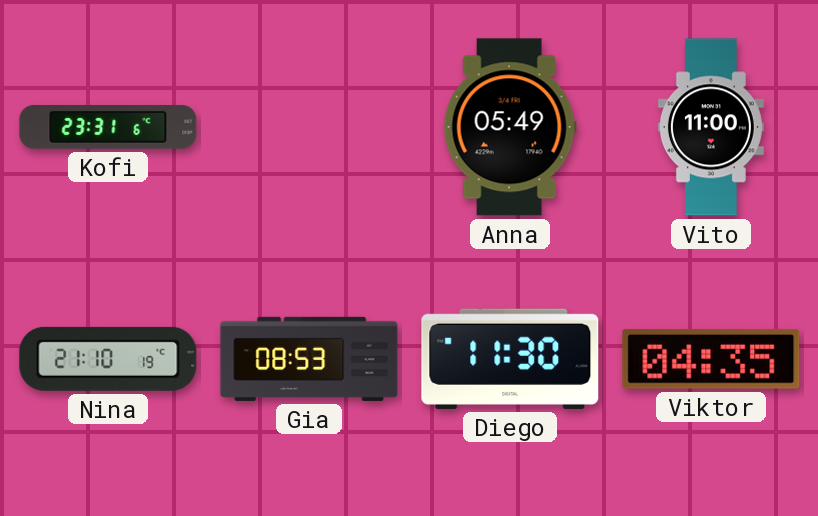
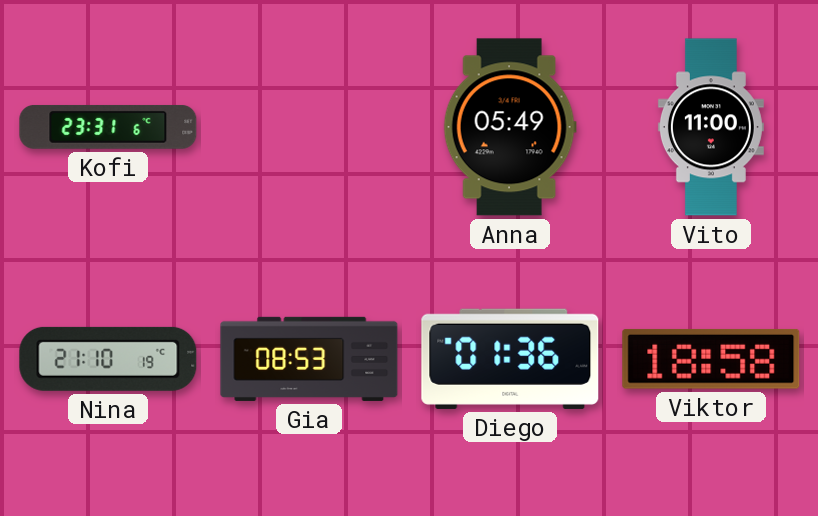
Diego: 11:30 -> 01:36 (510, 359)
Viktor: 04:35 -> 18:58 (711, 359)
